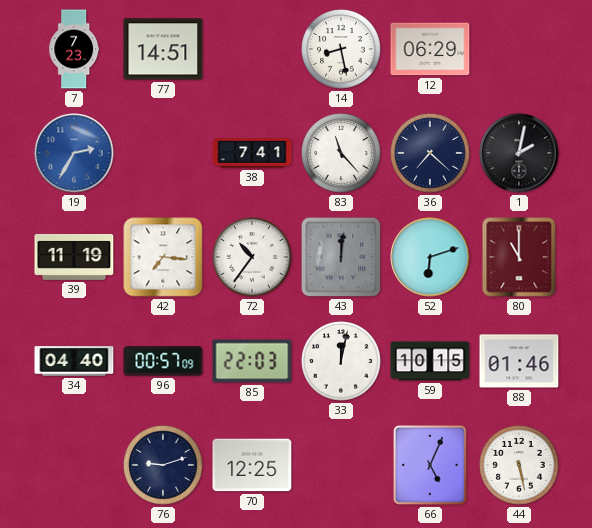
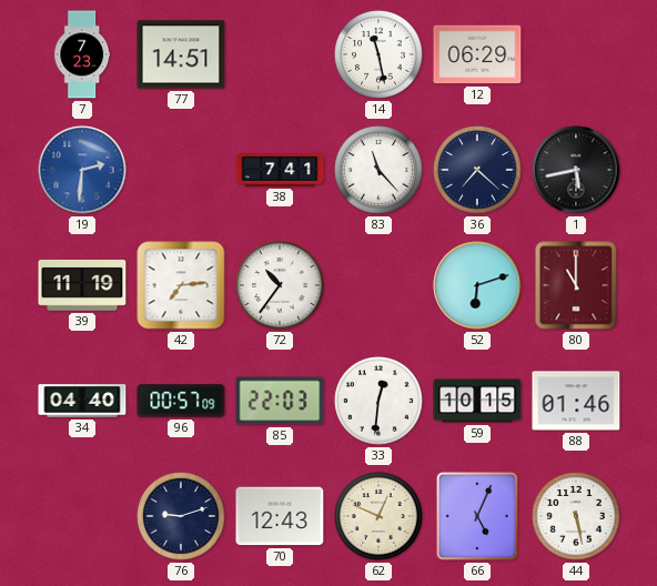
14: 8:28 -> 11:28 (378, 54)
19: 2:35 -> 2:31 (82, 170)
1: 2:02 -> 5:43 (576, 170)
42: 7:16 -> 7:14 (181, 285)
43: 12:01 -> none (341, 257)
33: 12:02 -> 12:31 (378, 401)
70: 12:25 -> 12:43 (280, 516)
62: none -> 12:49 (378, 516)
